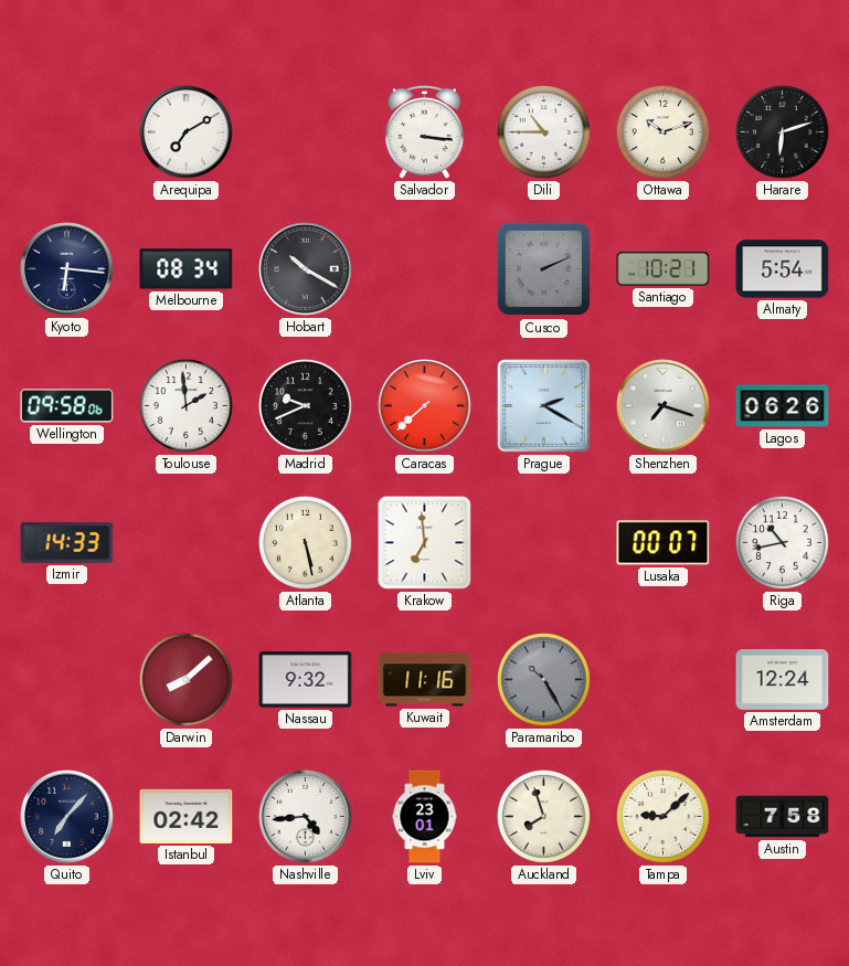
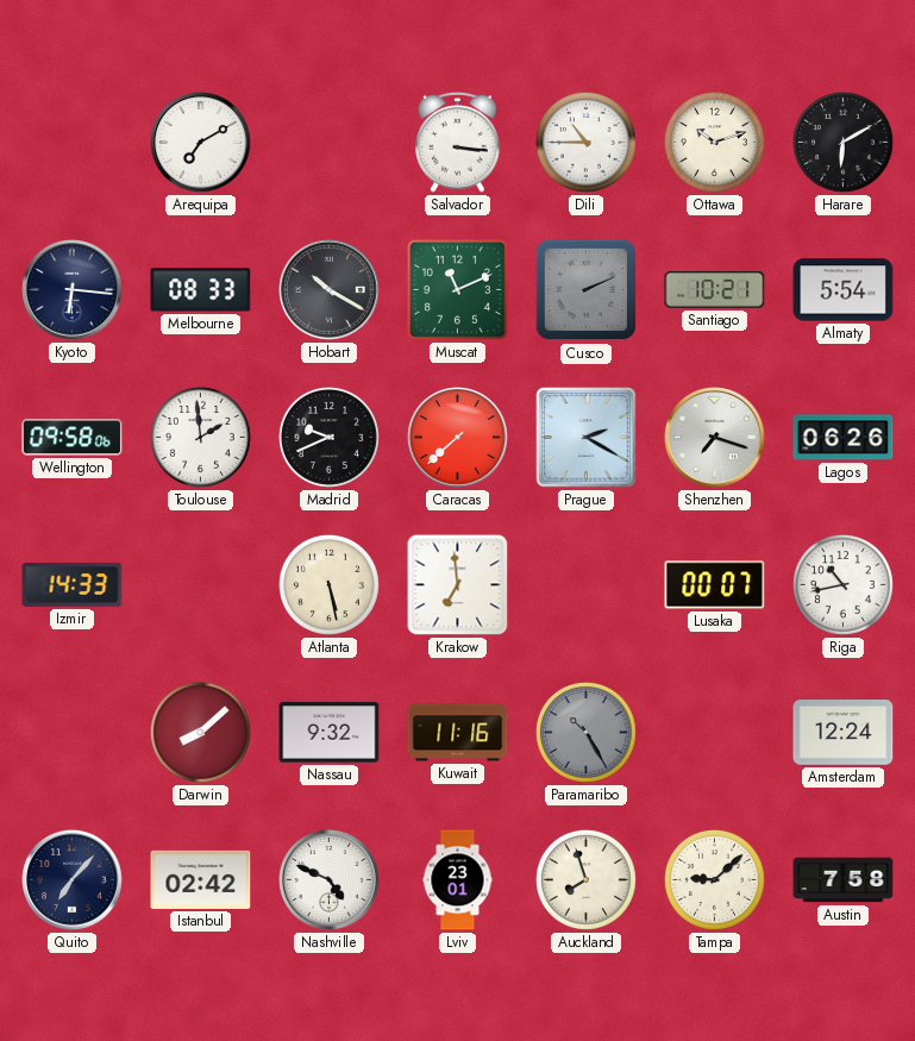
Harare: 6:12 -> 6:10 (842, 142)
Melbourne: 08:34 -> 08:33 (201, 290)
Muscat: none -> 11:11 (457, 289)
Nashville: 4:44 -> 4:49 (330, 880)
